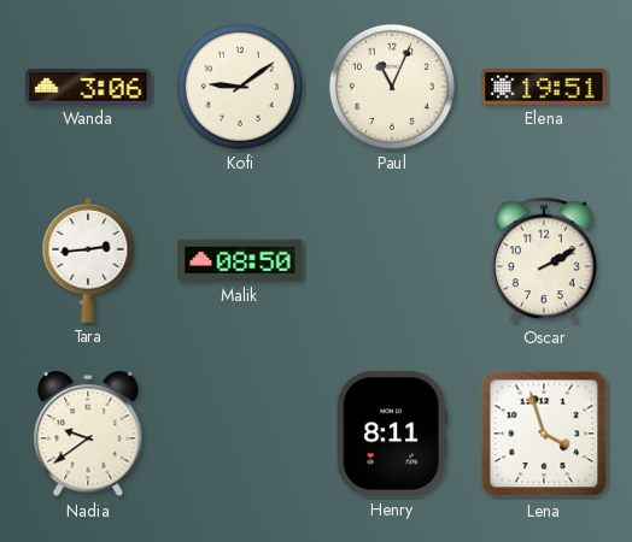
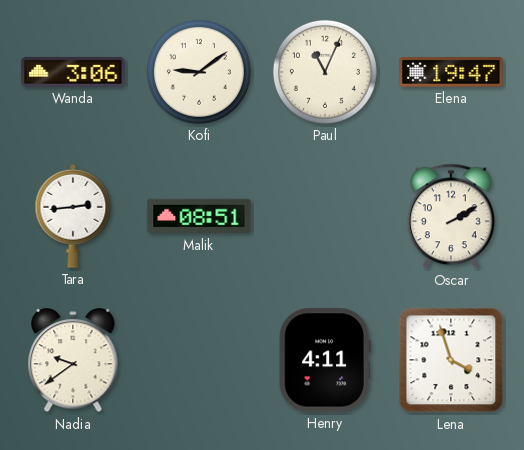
Elena: 19:51 -> 19:47 (451, 72)
Malik: 08:50 -> 08:51 (199, 216)
Henry: 8:11 -> 4:11 (325, 360)
